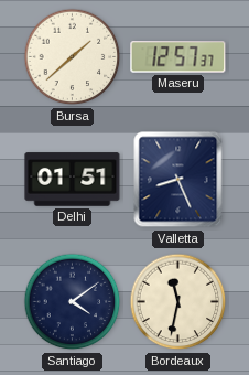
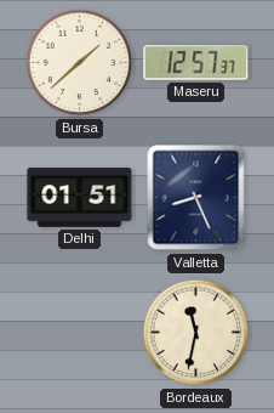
Santiago: 4:09 -> none (73, 302)
